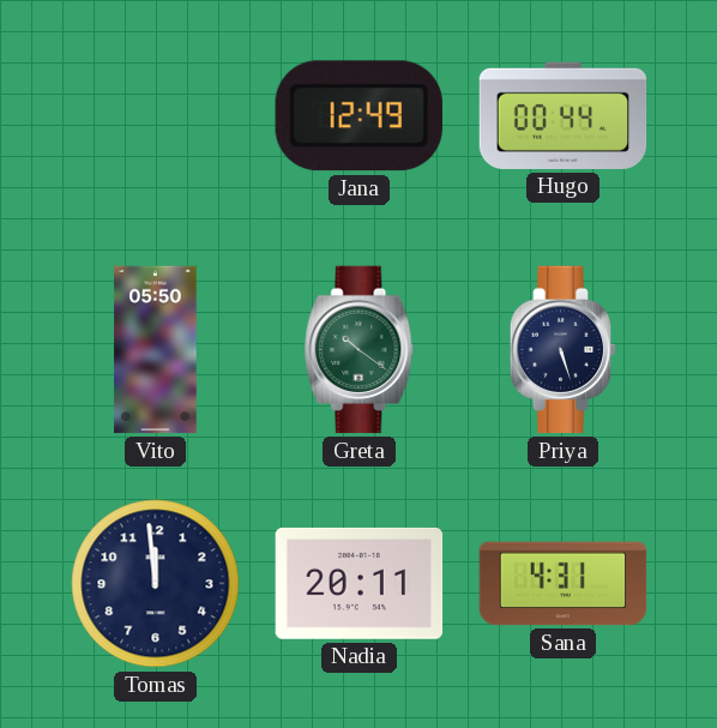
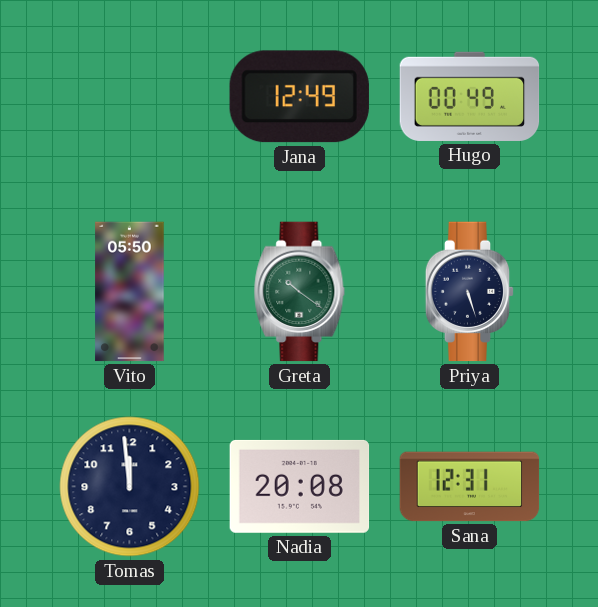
Hugo: 00:44 -> 00:49 (470, 96)
Nadia: 20:11 -> 20:08 (300, 486)
Sana: 4:31 -> 12:31 (470, 487)
